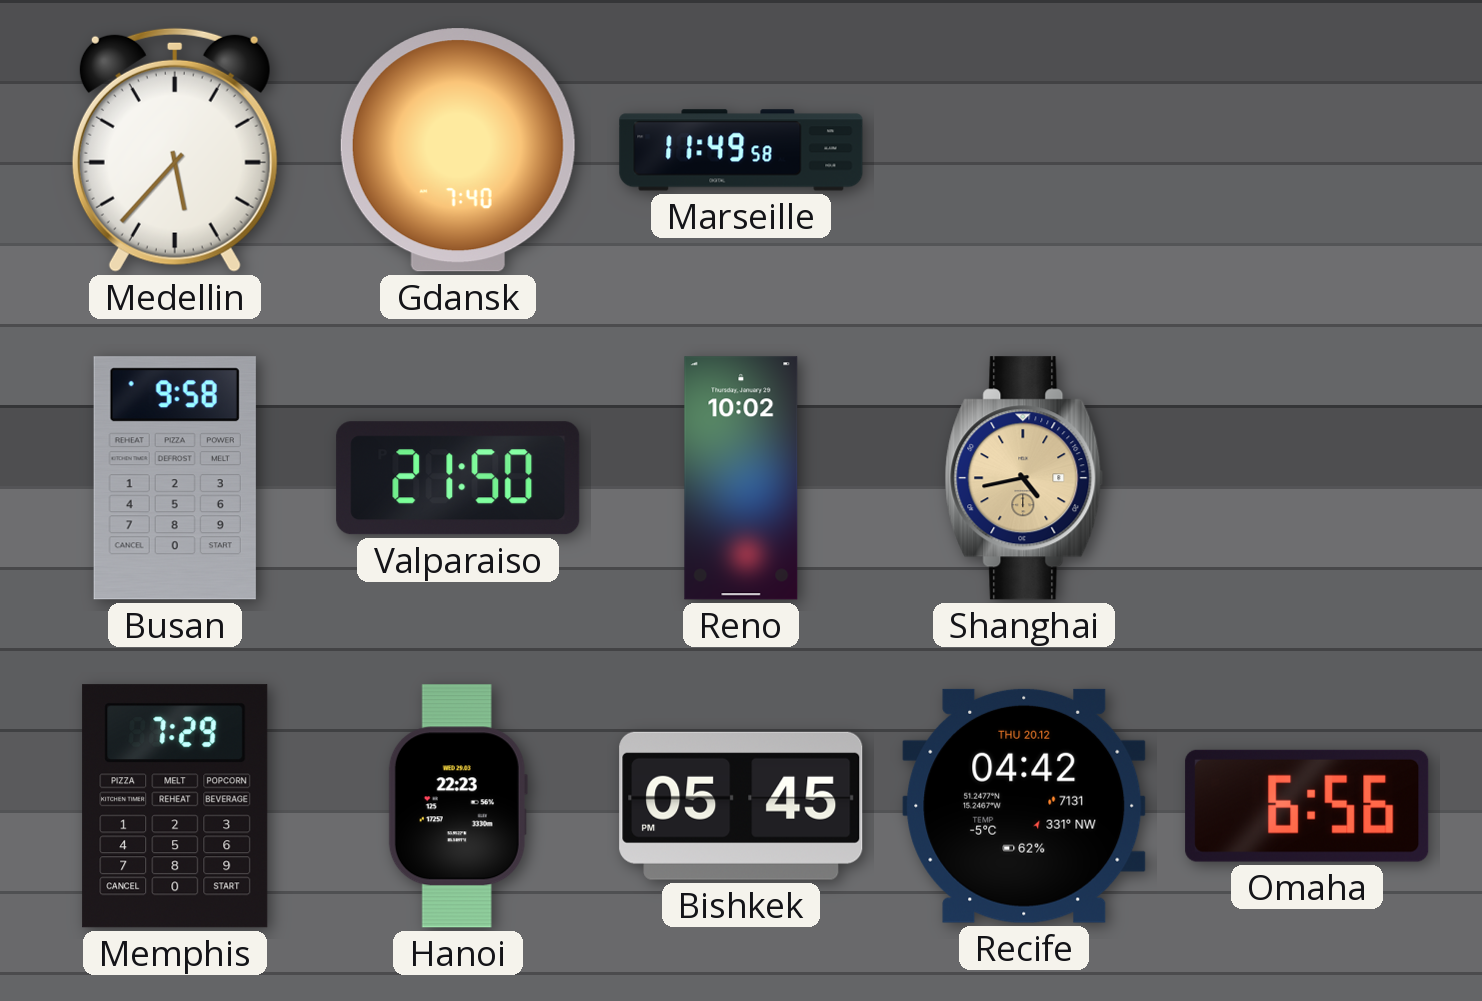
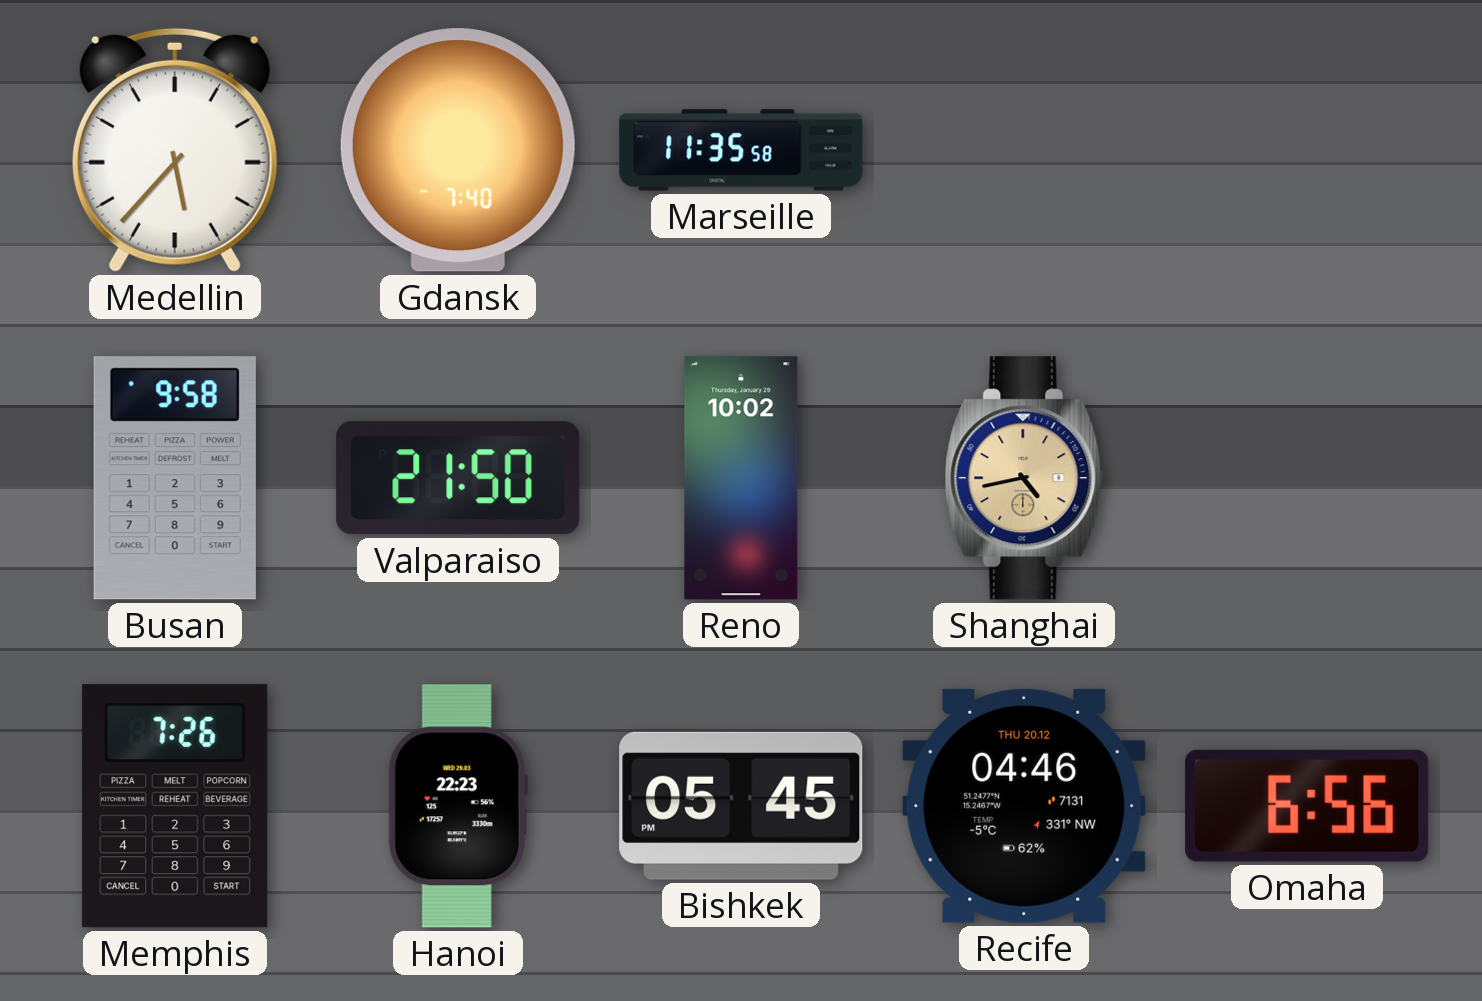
Marseille: 11:49 -> 11:35 (741, 150)
Memphis: 7:29 -> 7:26 (175, 806)
Recife: 04:42 -> 04:46 (1024, 806)
